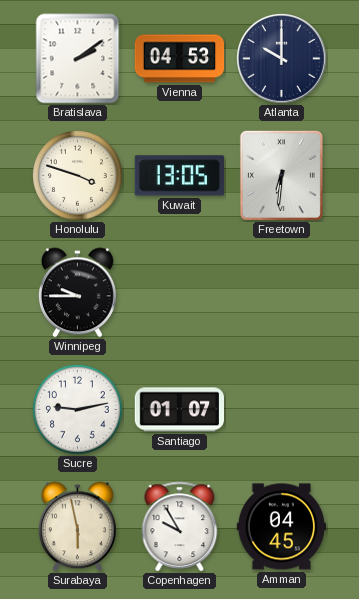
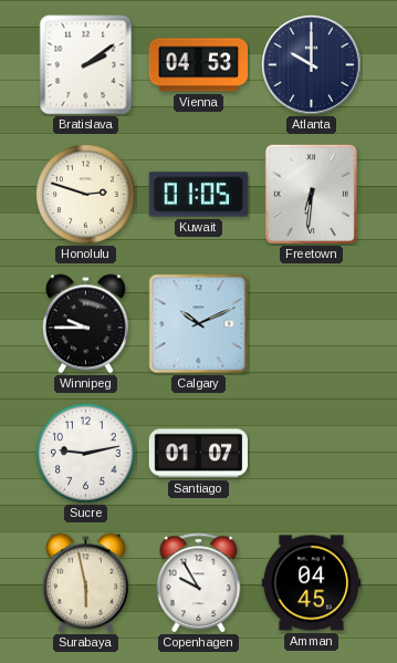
Honolulu: 3:48 -> 2:48 (86, 195)
Kuwait: 13:05 -> 01:05 (198, 195)
Calgary: none -> 10:11 (199, 324)
